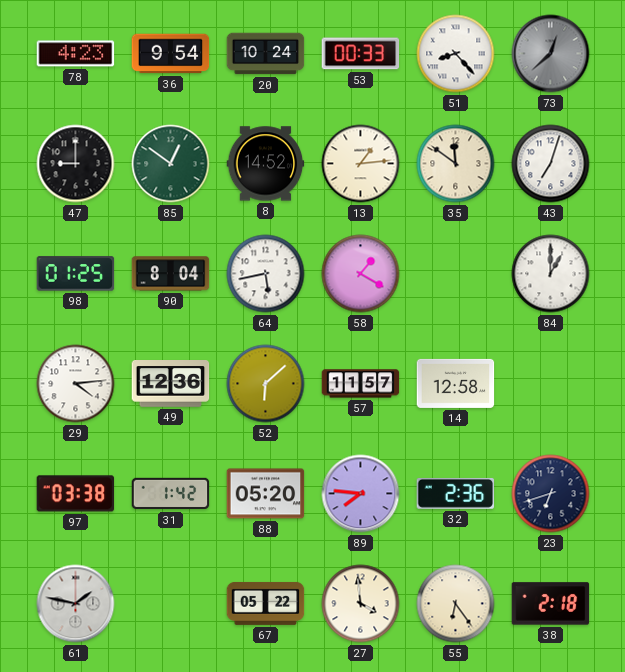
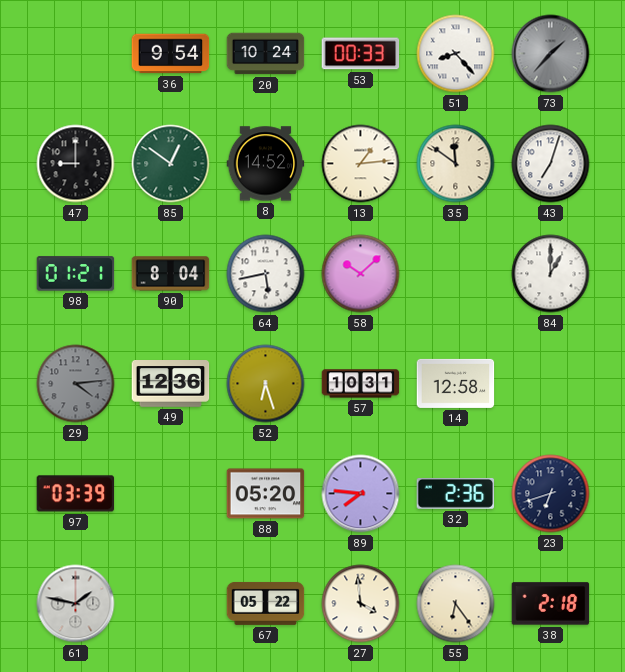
78: 4:23 -> none (76, 54)
73: 12:38 -> 1:37 (551, 54)
98: 01:25 -> 01:21 (76, 274)
58: 1:20 -> 10:08 (361, 274)
29 dial: white -> grey (76, 384)
52: 6:08 -> 6:27 (266, 384)
57: 11:57 -> 10:31 (361, 384)
97: 03:38 -> 03:39 (76, 494)
31: 1:42 -> none (171, 494)
